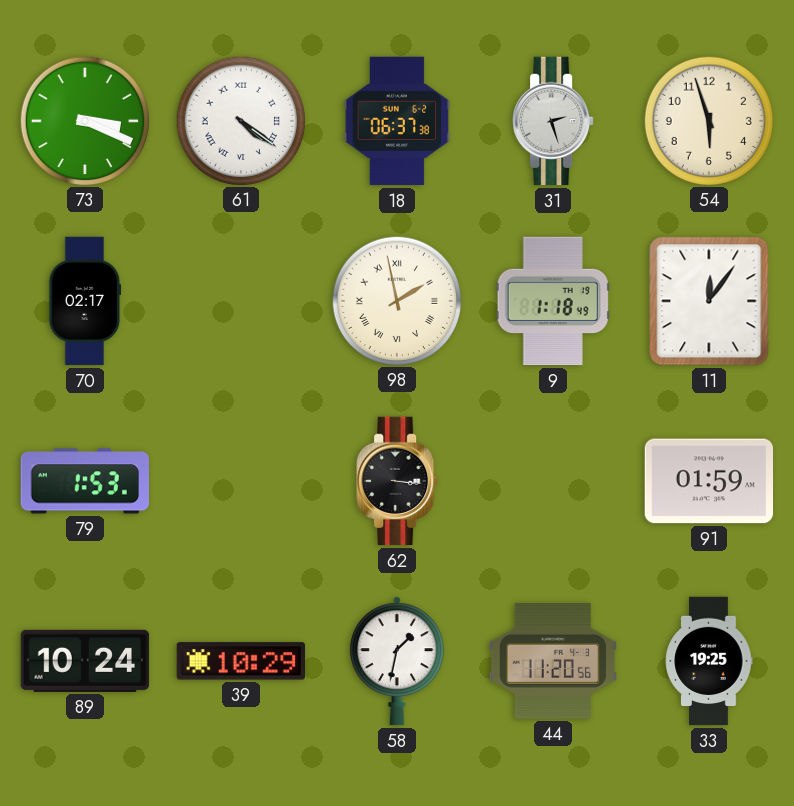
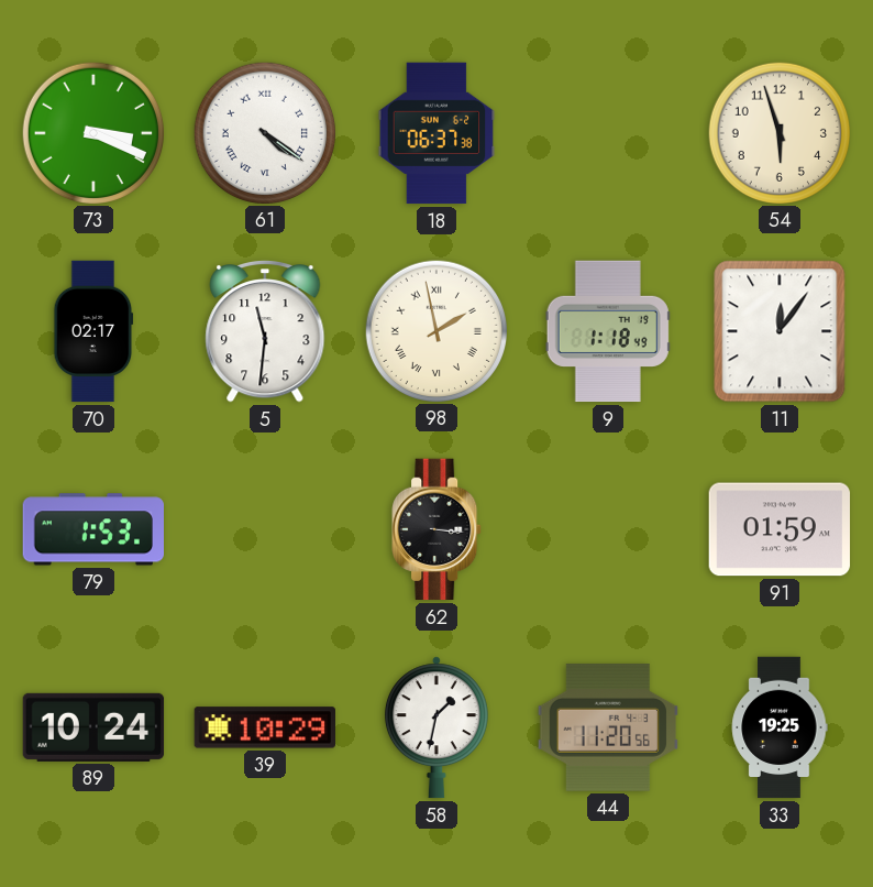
31: 2:27 -> none (553, 121)
5: none -> 11:31 (265, 331)
